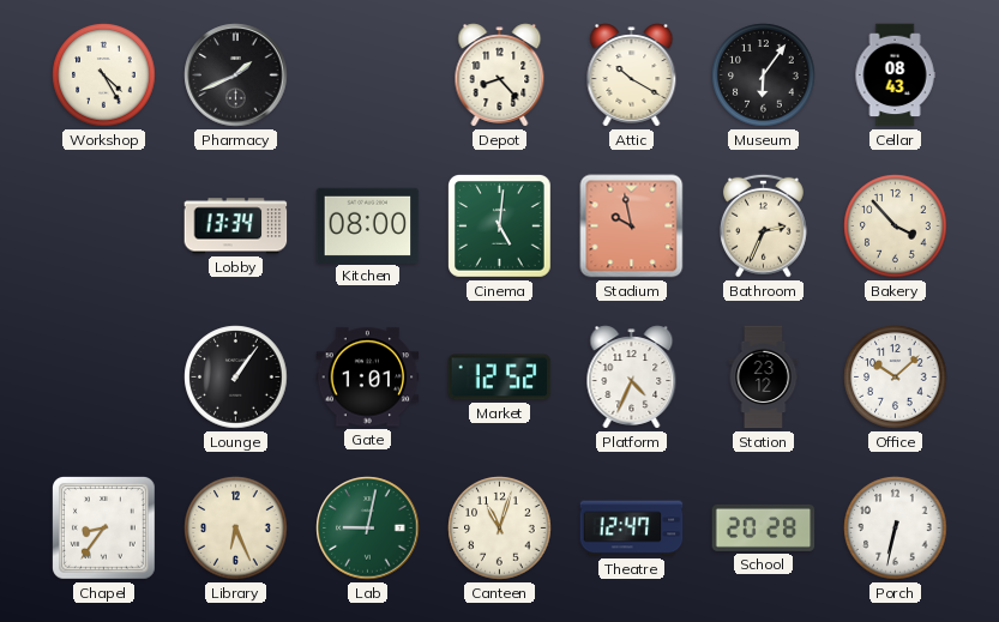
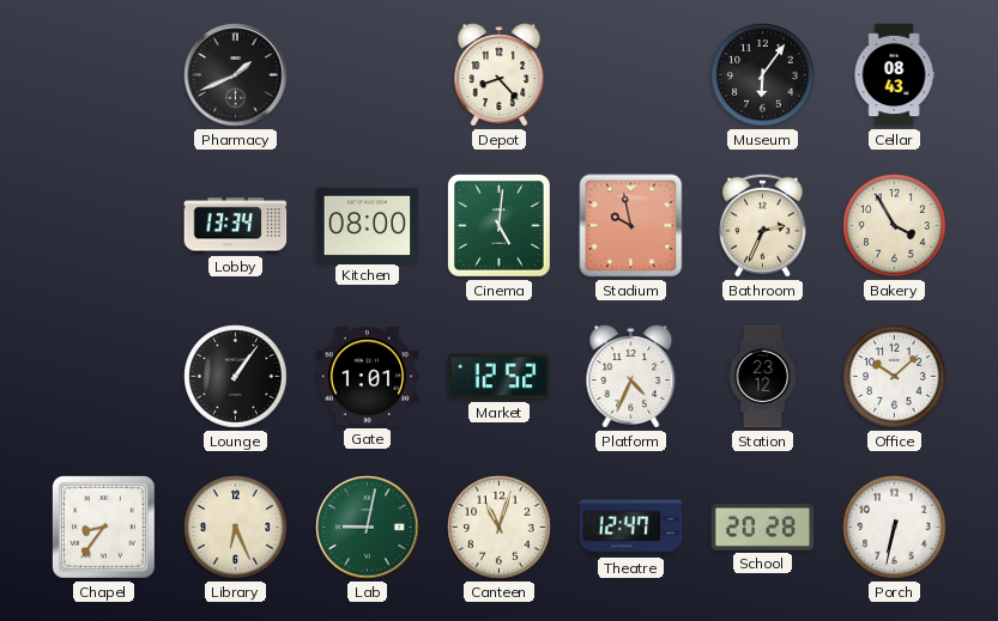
Workshop: 4:25 -> none (104, 76)
Attic: 10:20 -> none (632, 76)
Bakery: 3:53 -> 3:55 (895, 226)
